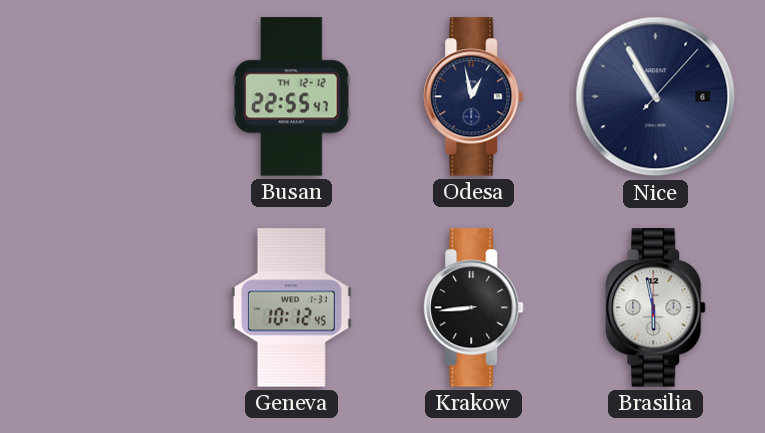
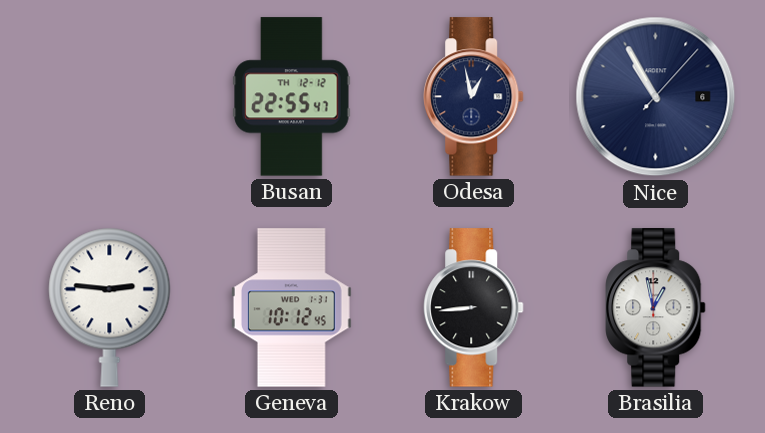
Reno: none -> 2:46 (110, 307)
Brasilia: 5:58 -> 12:58 (656, 308)
